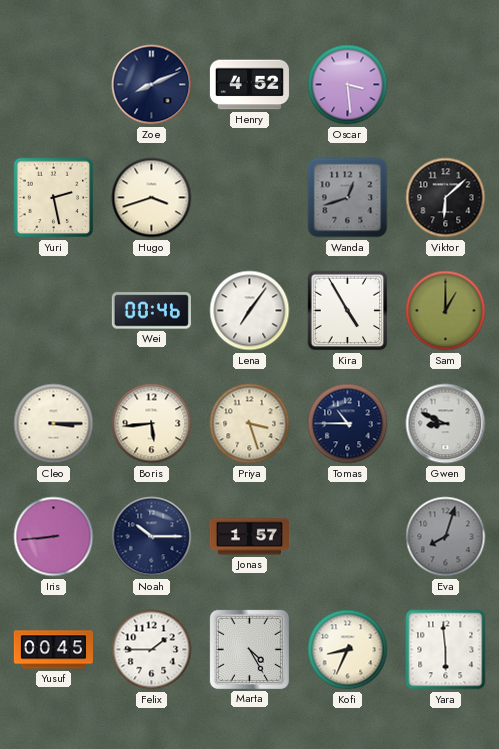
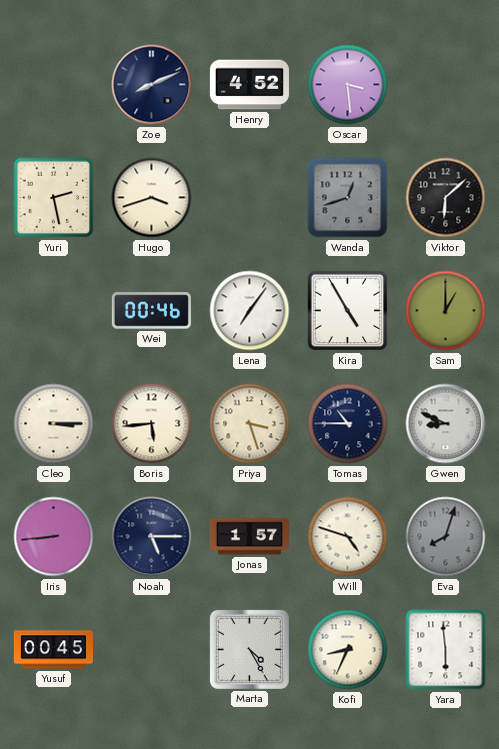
Noah: 10:15 -> 5:15 (152, 537)
Will: none -> 4:48 (348, 537)
Felix: 1:45 -> none (152, 650)
